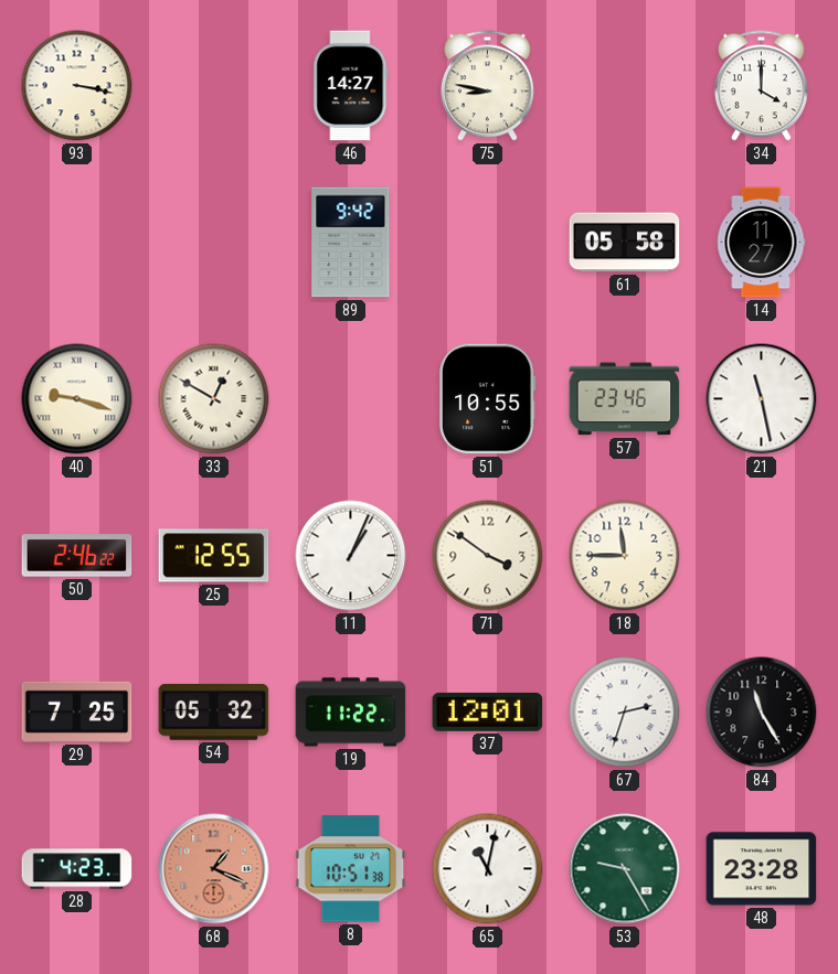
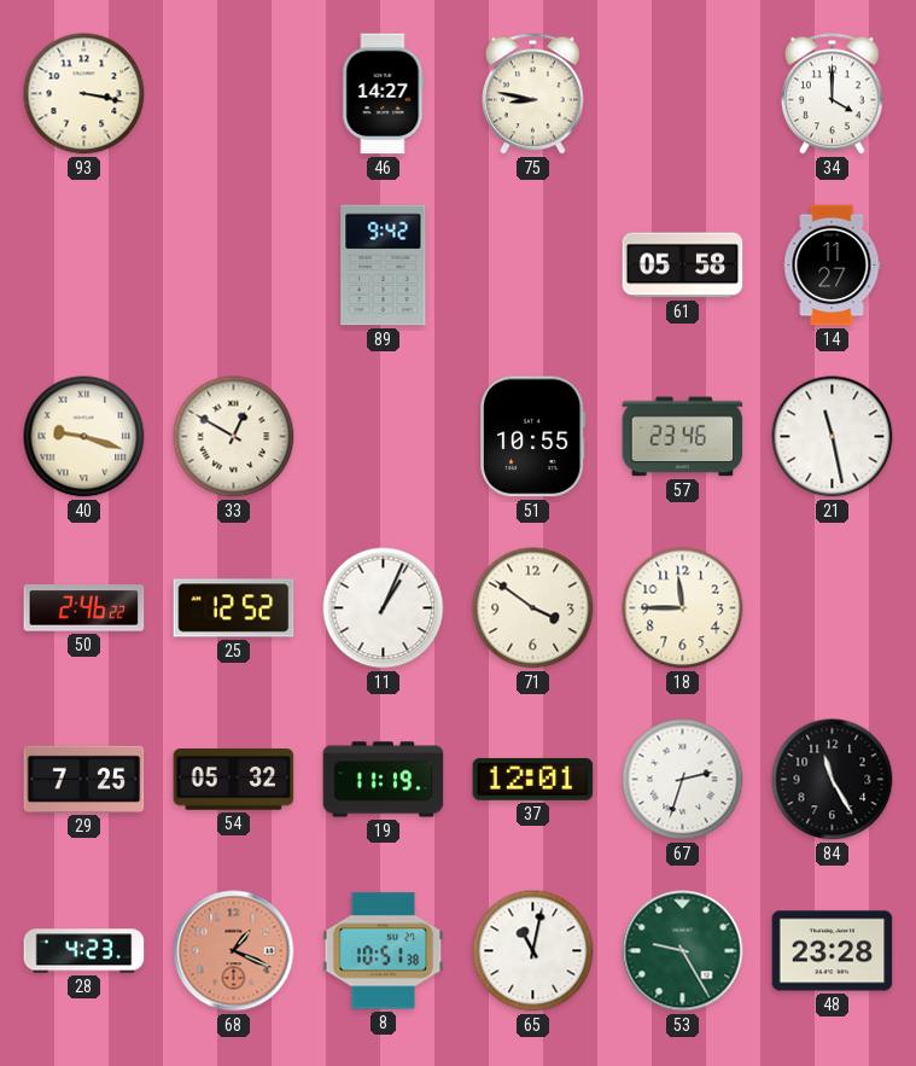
25: 12:55 -> 12:52 (234, 608)
19: 11:22 -> 11:19 (384, 780)
